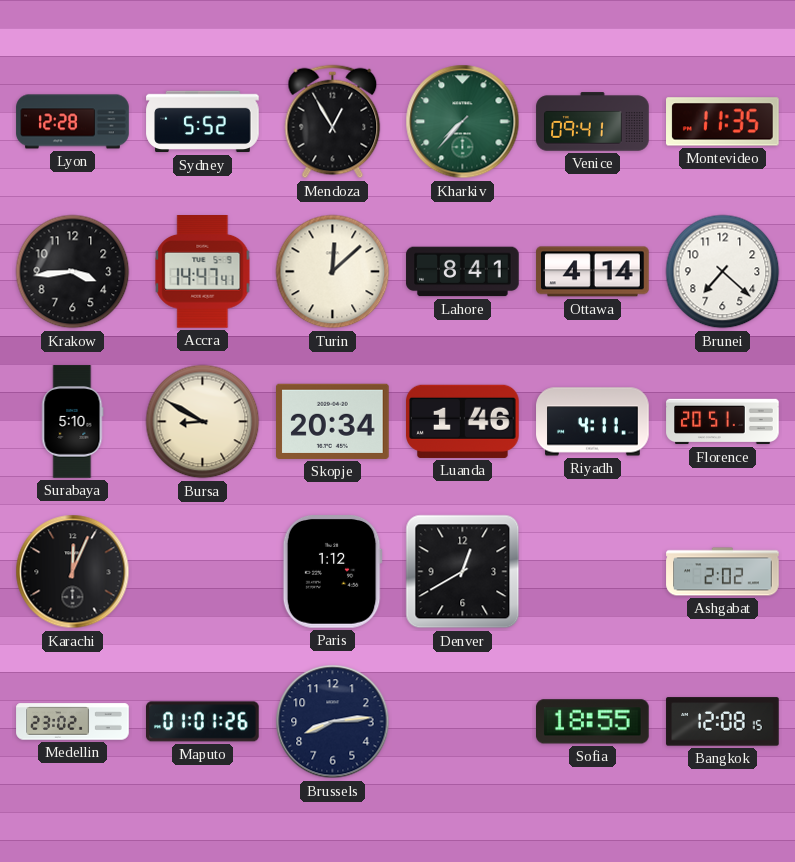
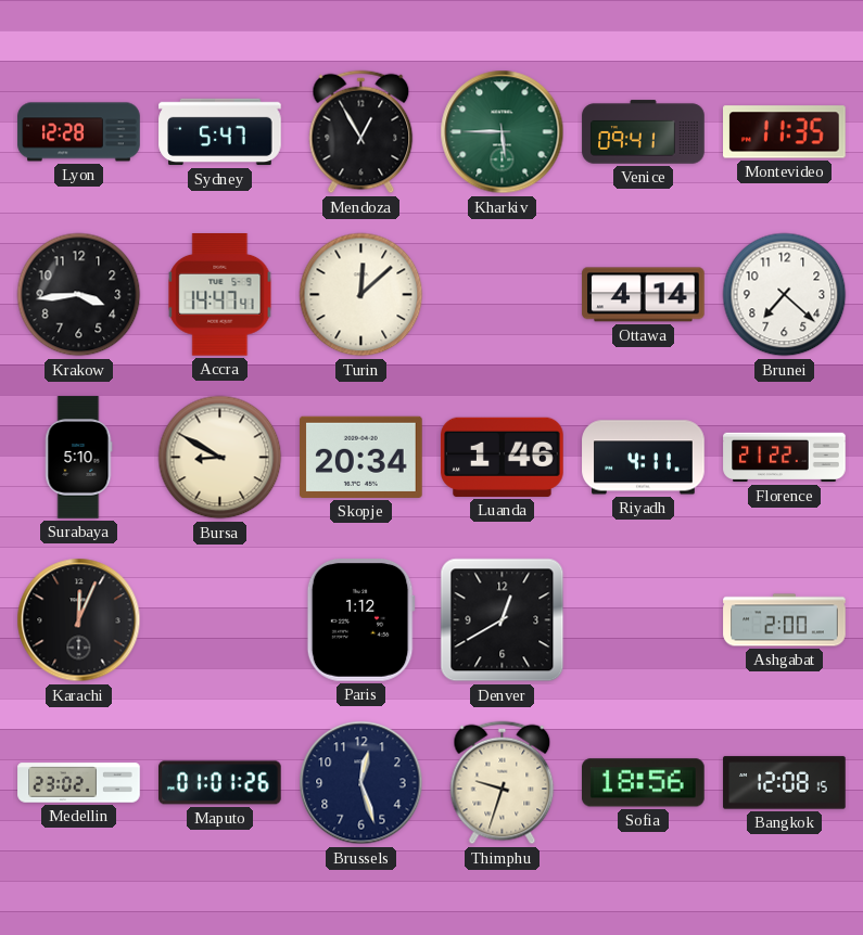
Sydney: 5:52 -> 5:47 (220, 132)
Kharkiv: 7:37 -> 5:45 (503, 132)
Lahore: 8:41 -> none (463, 272)
Florence: 20:51 -> 21:22 (785, 458)
Ashgabat: 2:02 -> 2:00 (785, 620)
Brussels: 8:14 -> 12:27 (361, 783)
Thimphu: none -> 9:33 (503, 783)
Sofia: 18:55 -> 18:56 (644, 783)
